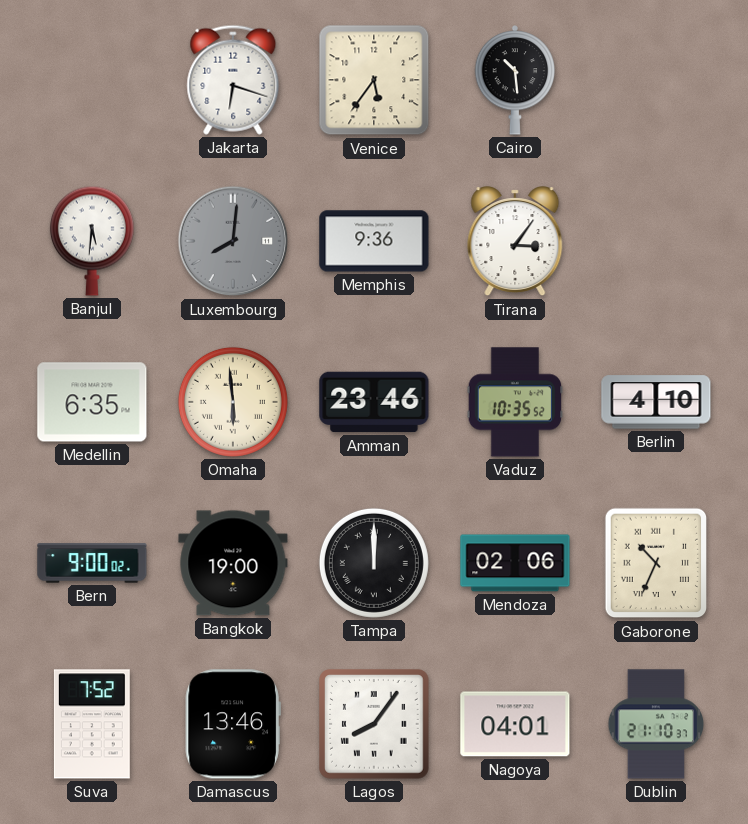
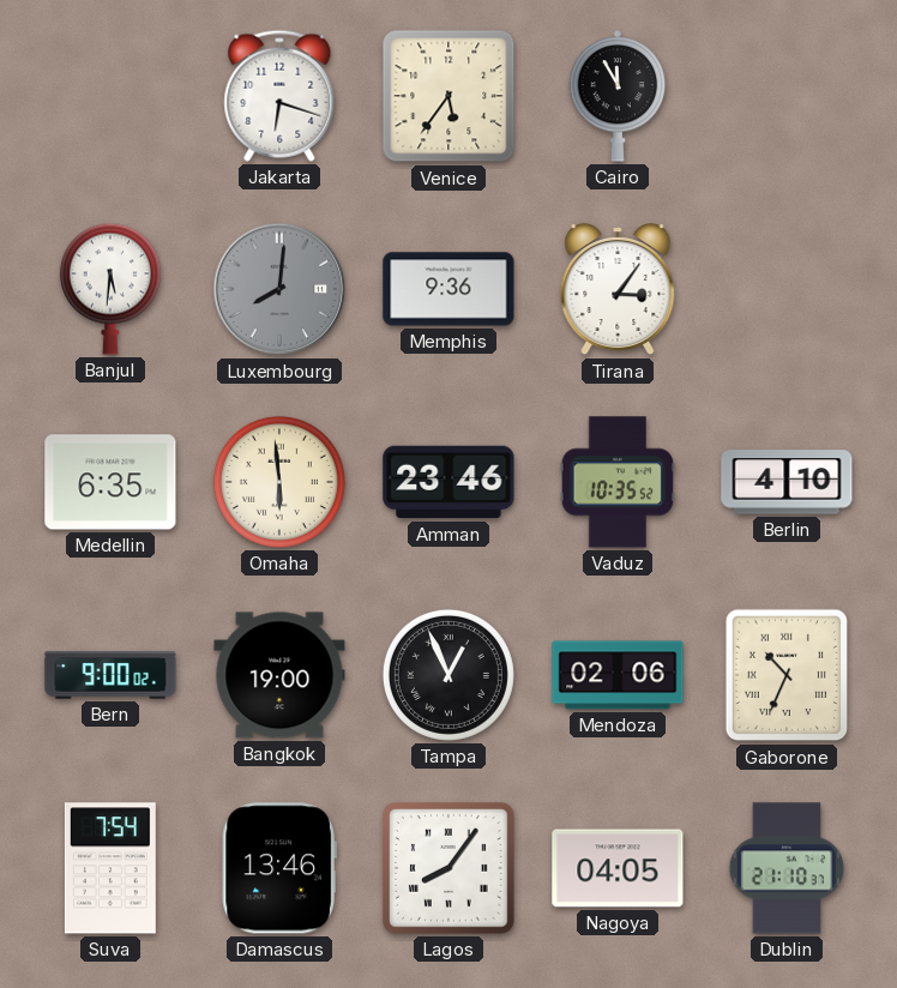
Cairo: 10:29 -> 11:55 (618, 97)
Tampa: 12:00 -> 12:56 (448, 675)
Suva: 7:52 -> 7:54 (110, 868)
Nagoya: 04:01 -> 04:05 (618, 868)
